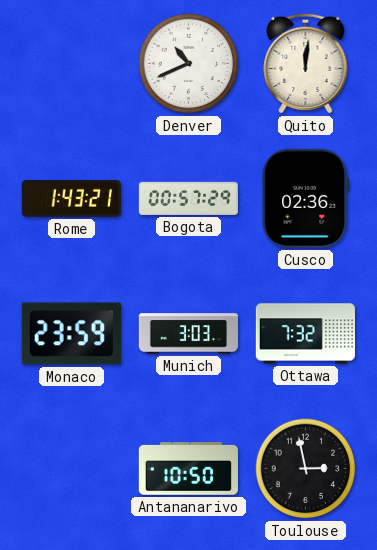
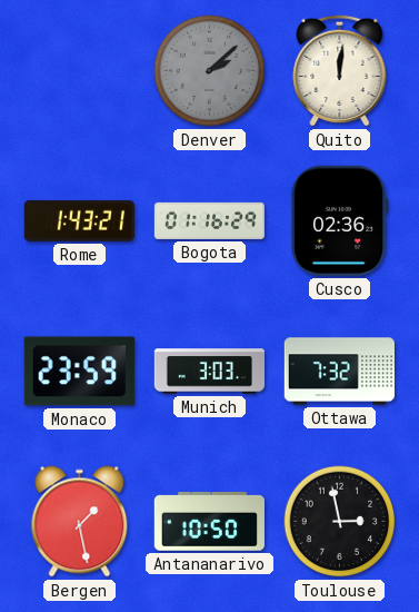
Denver: 10:41 -> 2:08 (210, 71)
Denver dial: white -> grey (210, 71)
Bogota: 00:57 -> 01:16 (210, 220)
Bergen: none -> 1:28 (80, 522)
